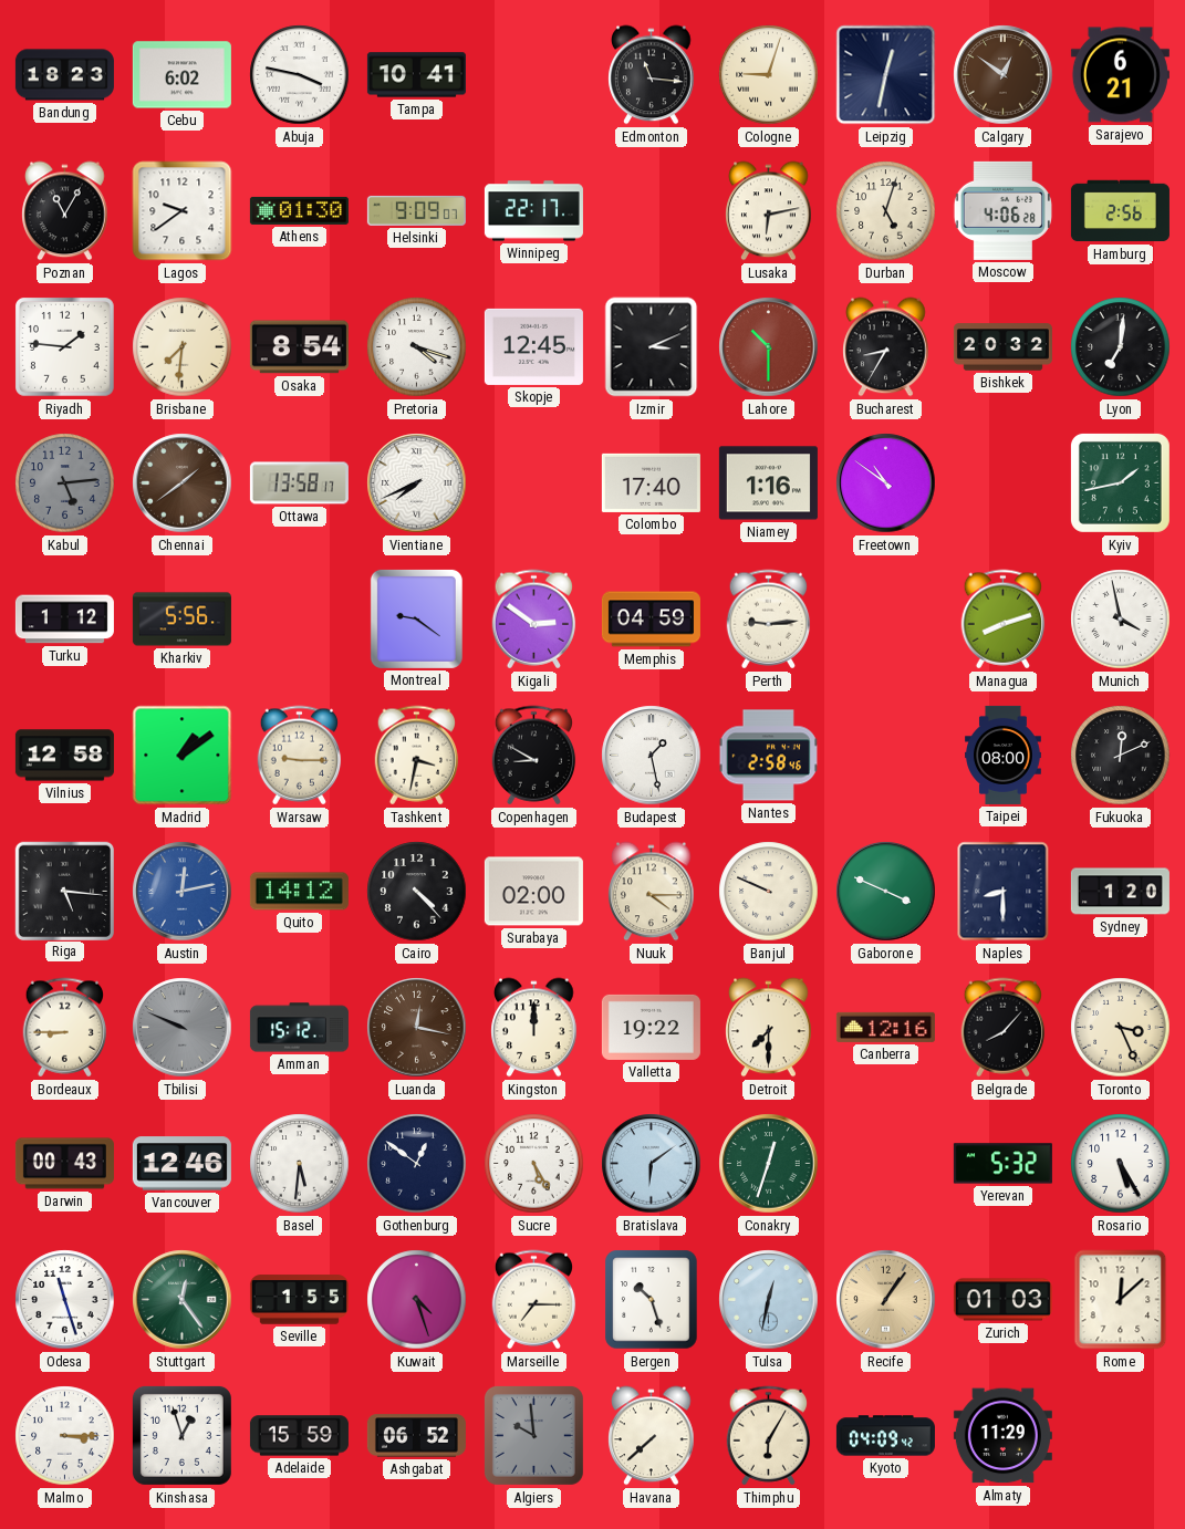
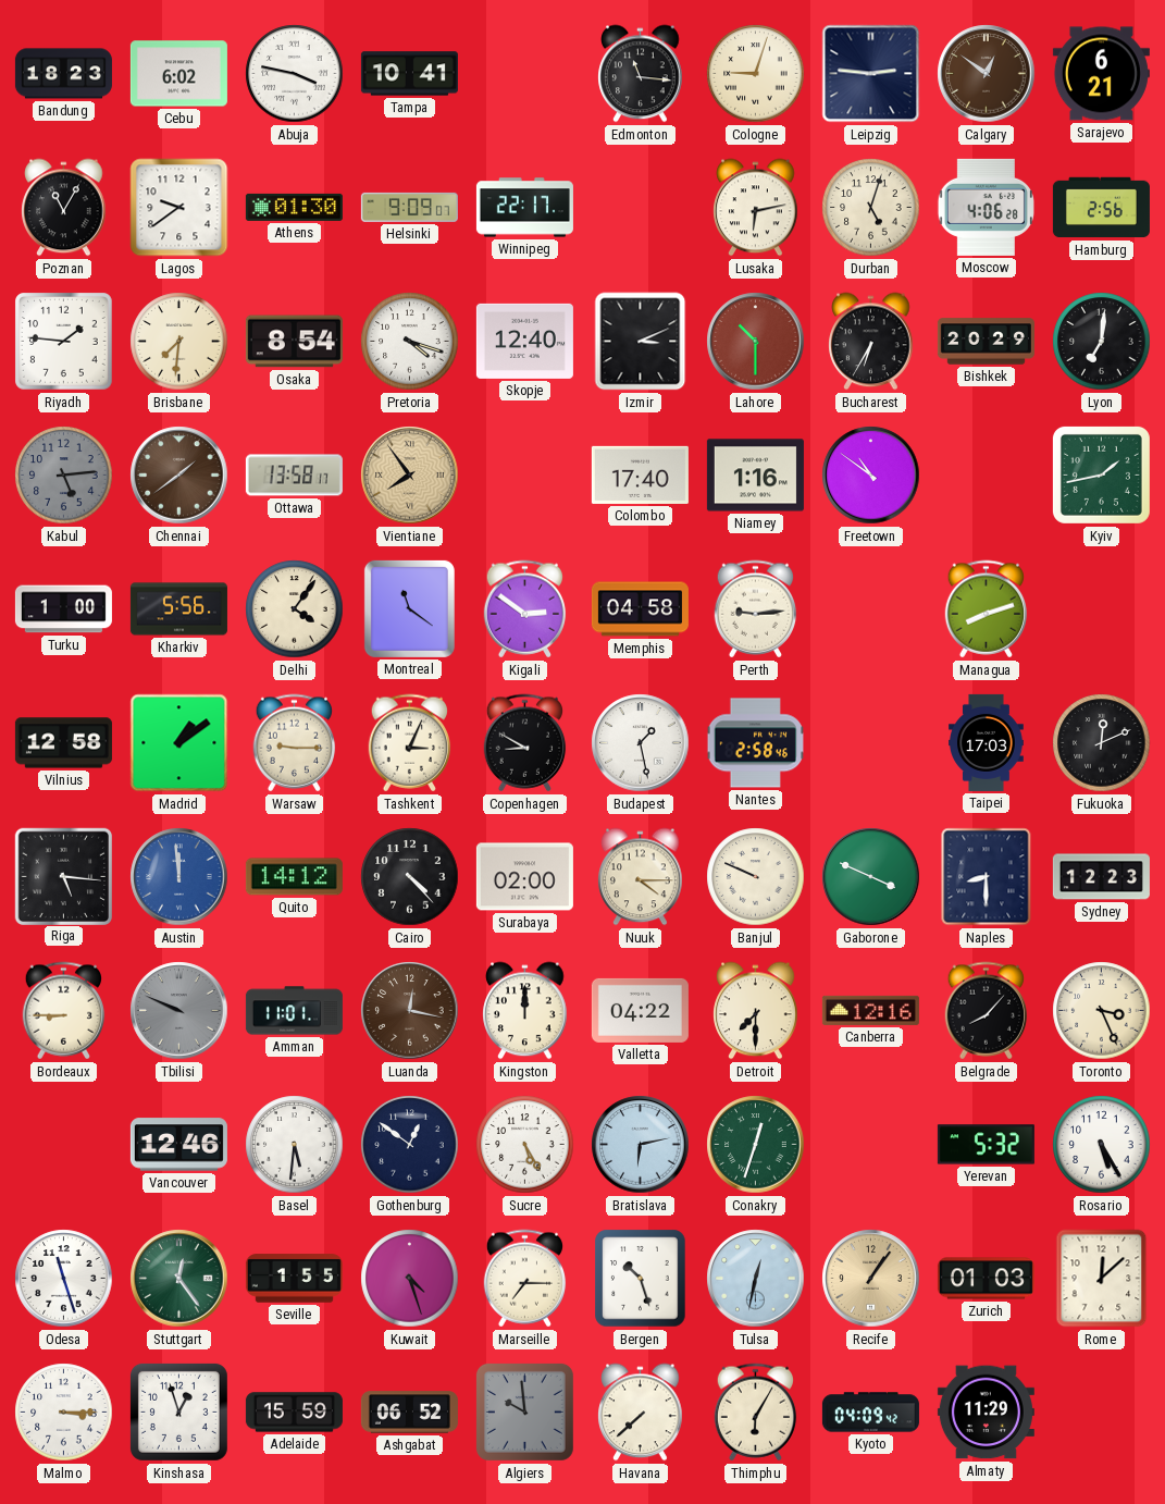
Leipzig: 12:32 -> 2:46 (871, 74)
Skopje: 12:45 -> 12:40 (524, 341)
Bucharest: 8:35 -> 6:35 (871, 342)
Bishkek: 20:32 -> 20:29 (986, 342)
Vientiane: 7:41 -> 7:54 (410, 476)
Vientiane dial: white -> champagne (410, 476)
Turku: 1:12 -> 1:00 (63, 609)
Delhi: none -> 4:06 (295, 609)
Montreal: 9:21 -> 11:21 (409, 608)
Memphis: 04:59 -> 04:58 (640, 609)
Munich: 3:58 -> none (1121, 620)
Tashkent: 3:32 -> 3:04 (410, 743)
Taipei: 08:00 -> 17:03 (987, 742)
Austin: 12:13 -> 11:59 (179, 877)
Sydney: 1:20 -> 12:23 (1101, 877)
Amman: 15:12 -> 11:01 (294, 1011)
Valletta: 19:22 -> 04:22 (640, 1010)
Darwin: 00:43 -> none (64, 1164)
Bratislava: 6:09 -> 6:13 (641, 1145)
